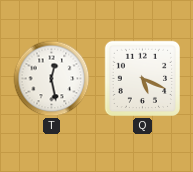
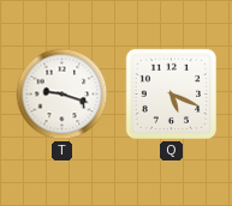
T: 12:28 -> 9:18 (63, 95)
